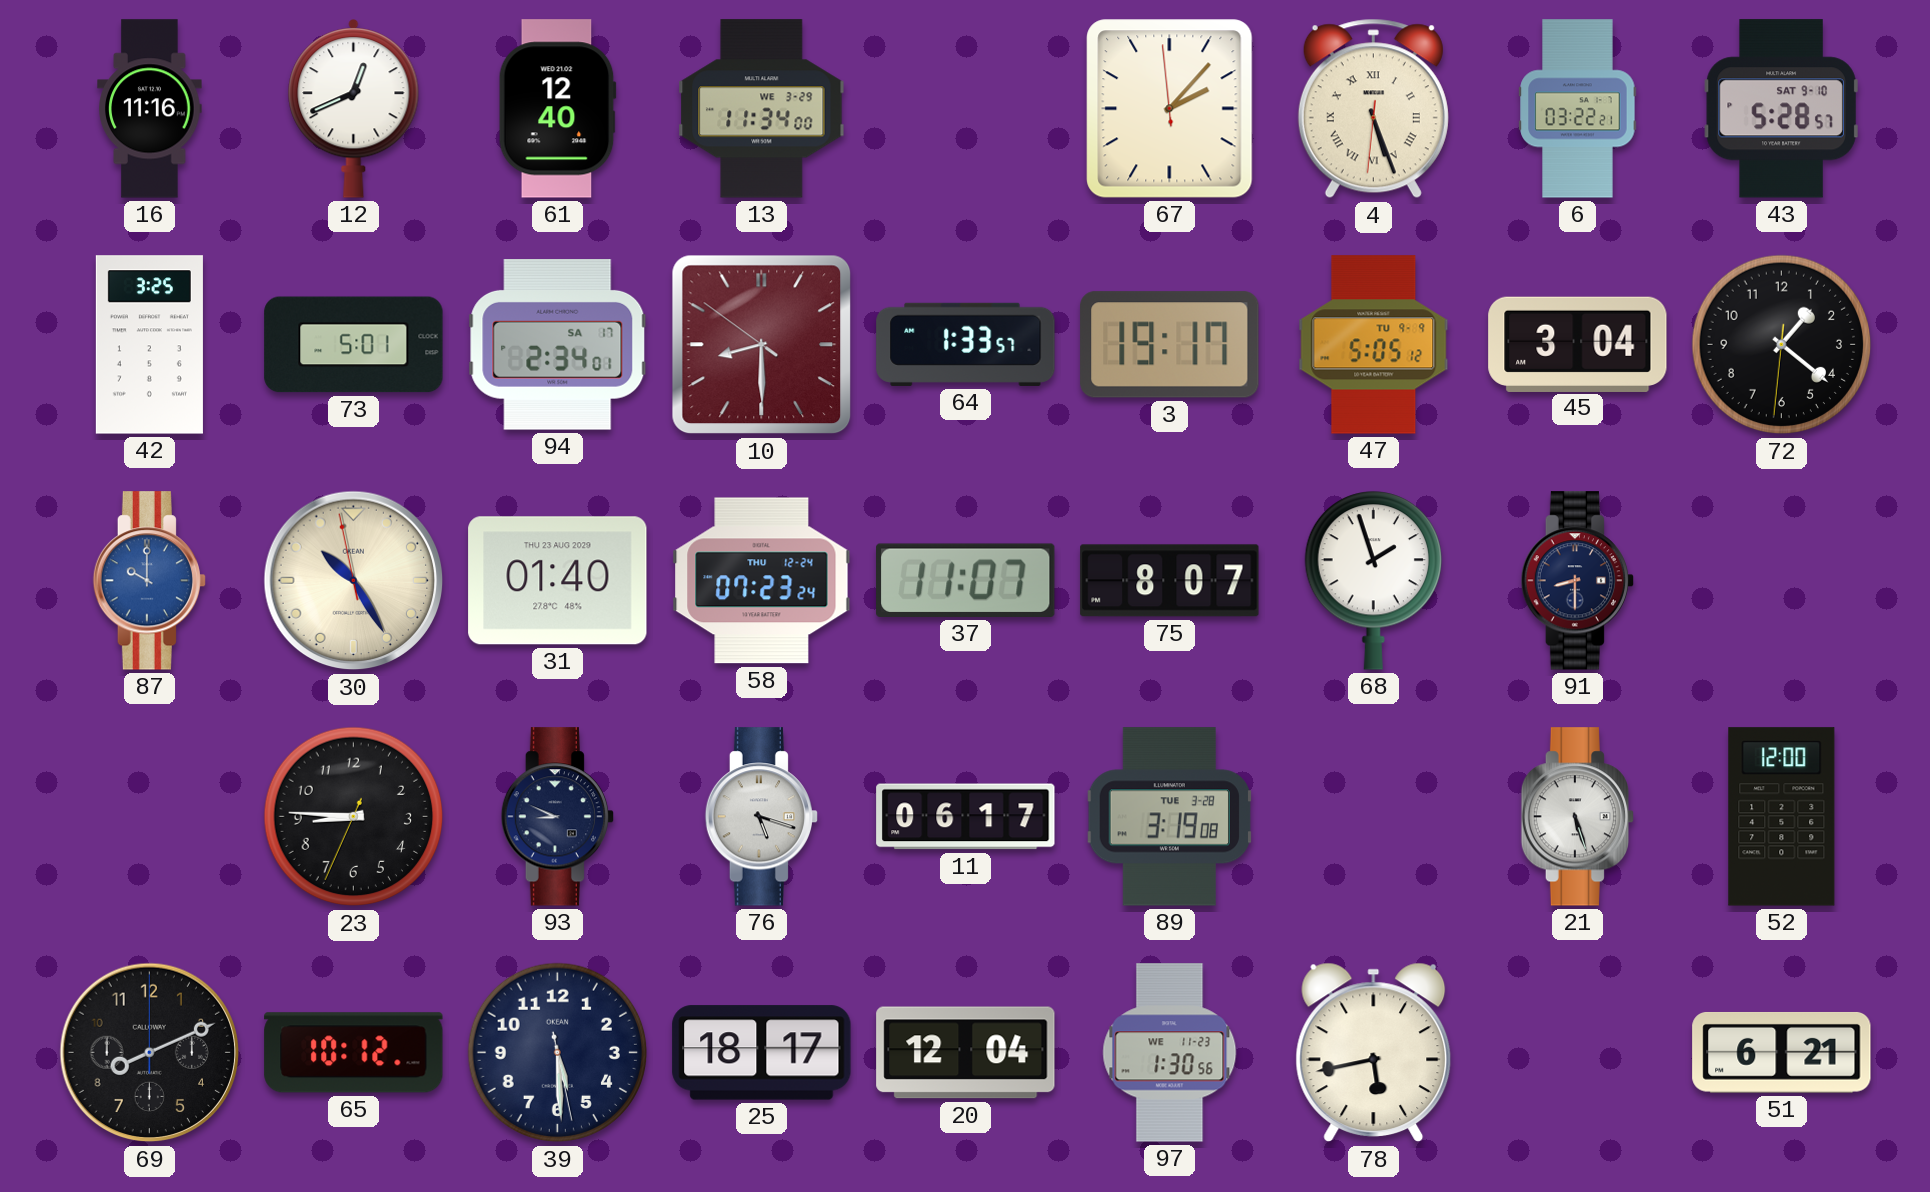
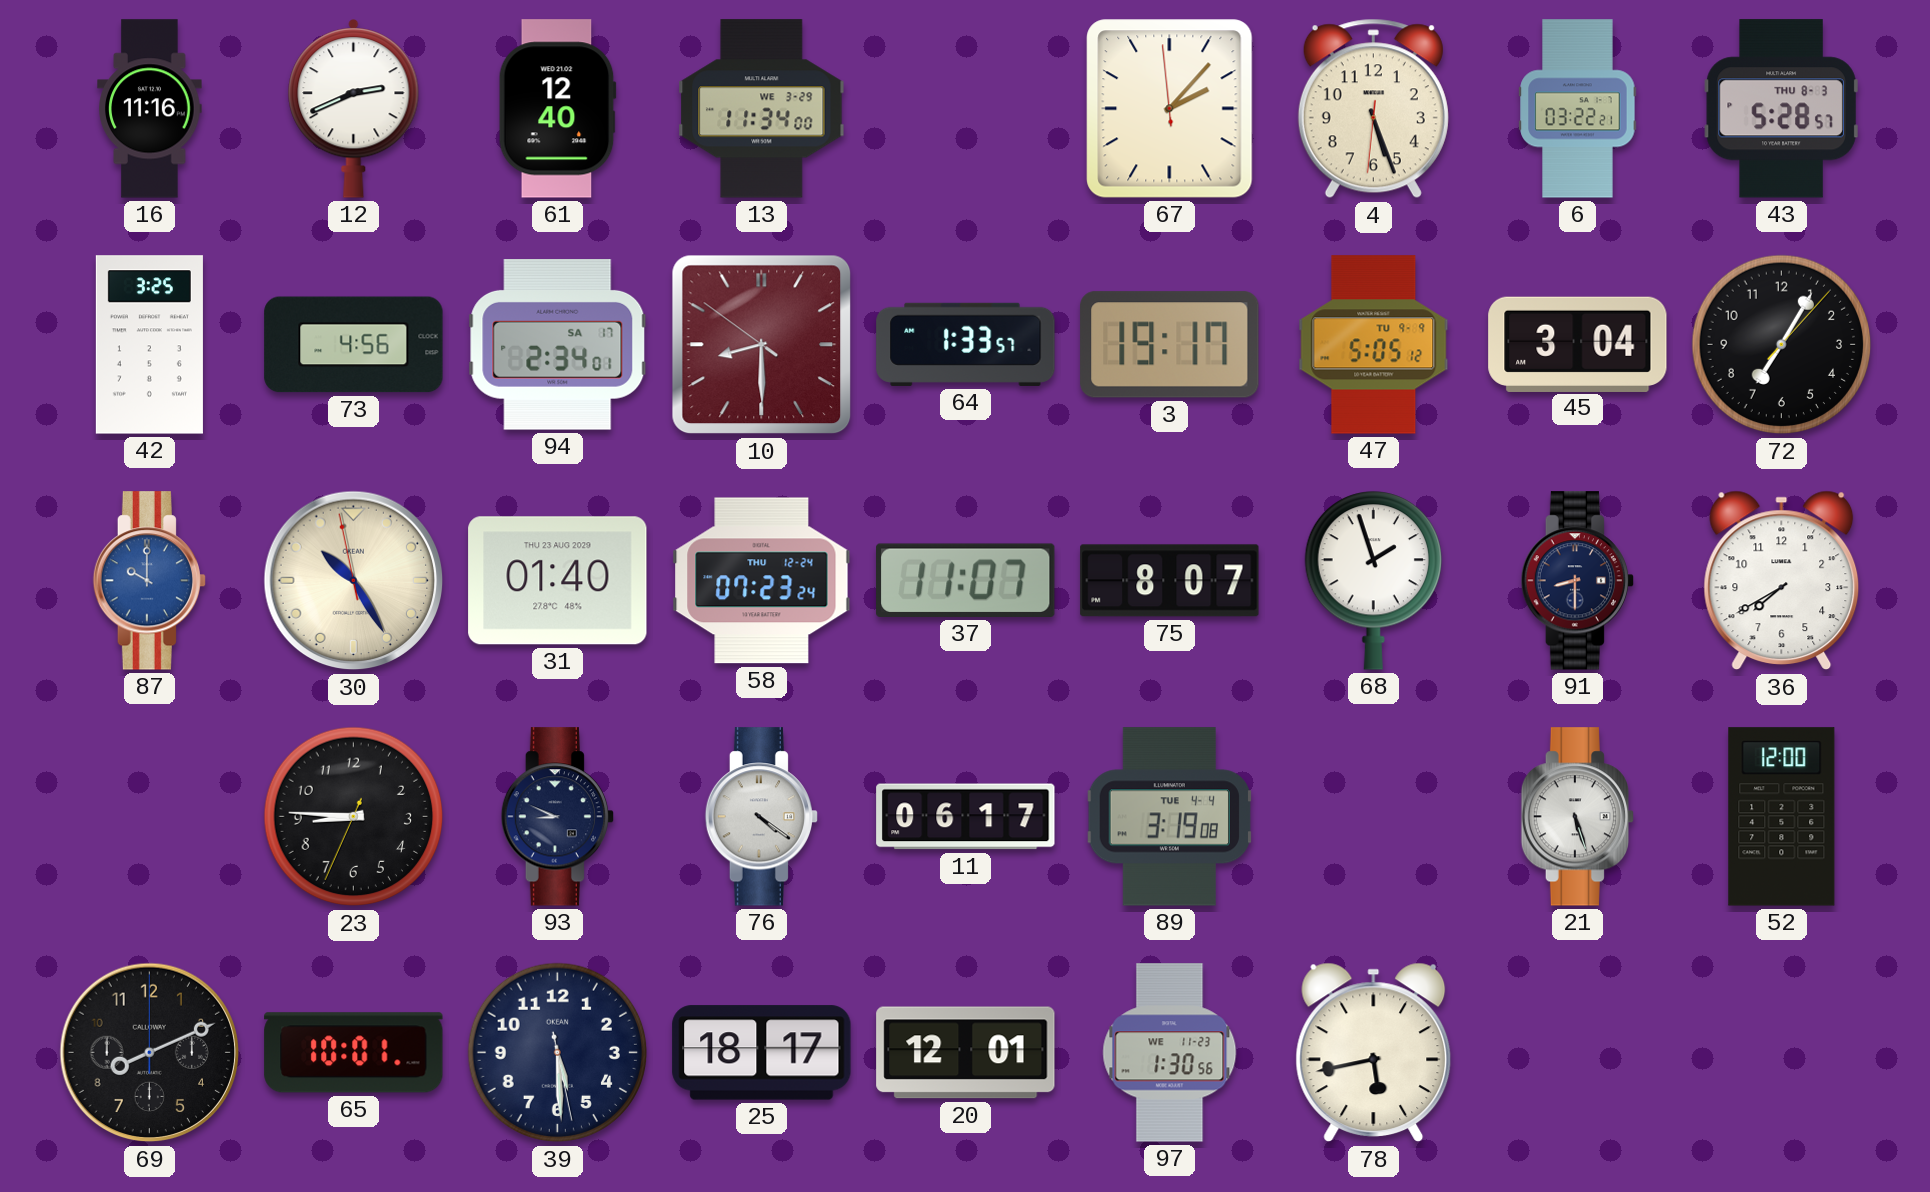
12: 12:41 -> 2:41 (354, 109)
4 numerals: Roman -> Arabic (1373, 109)
43 date: SAT 9-10 -> THU 8-3 (1781, 109)
73: 5:01 -> 4:56 (354, 345)
72: 1:21 -> 7:05 (1782, 345)
36: none -> 7:40 (1782, 581)
76: 5:18 -> 4:21 (761, 817)
89 date: TUE 3-28 -> TUE 4-4 (1169, 817)
65: 10:12 -> 10:01 (354, 1053)
20: 12:04 -> 12:01 (966, 1053)
51: 6:21 -> none (1782, 1052)
